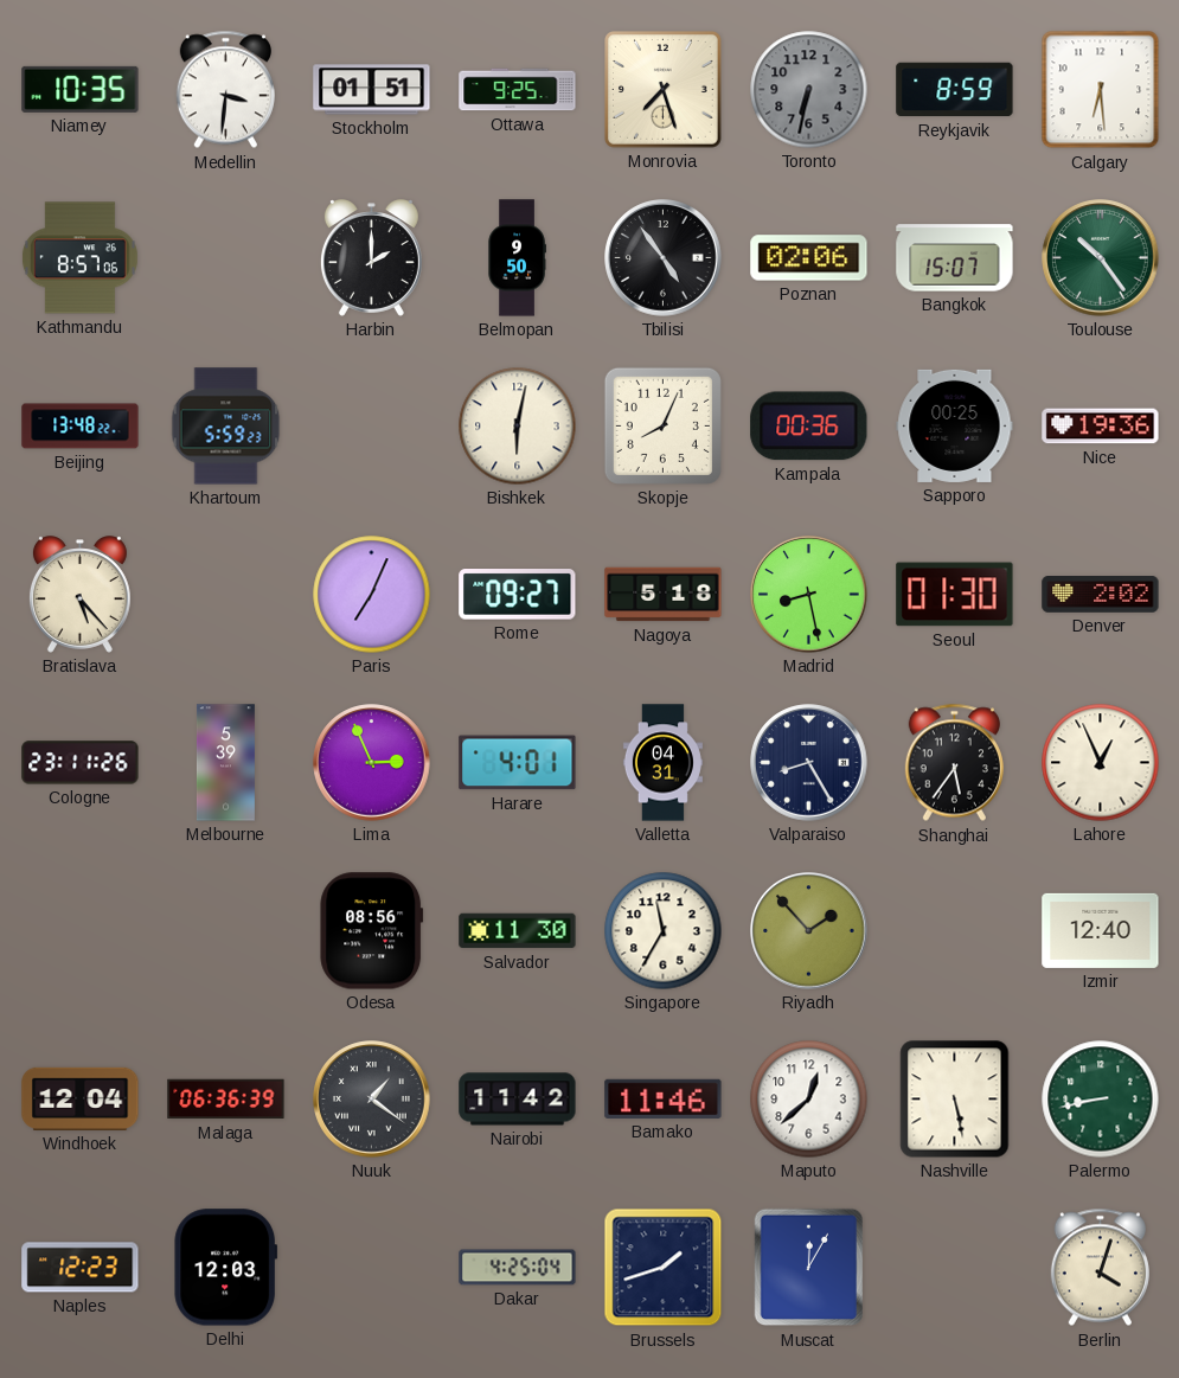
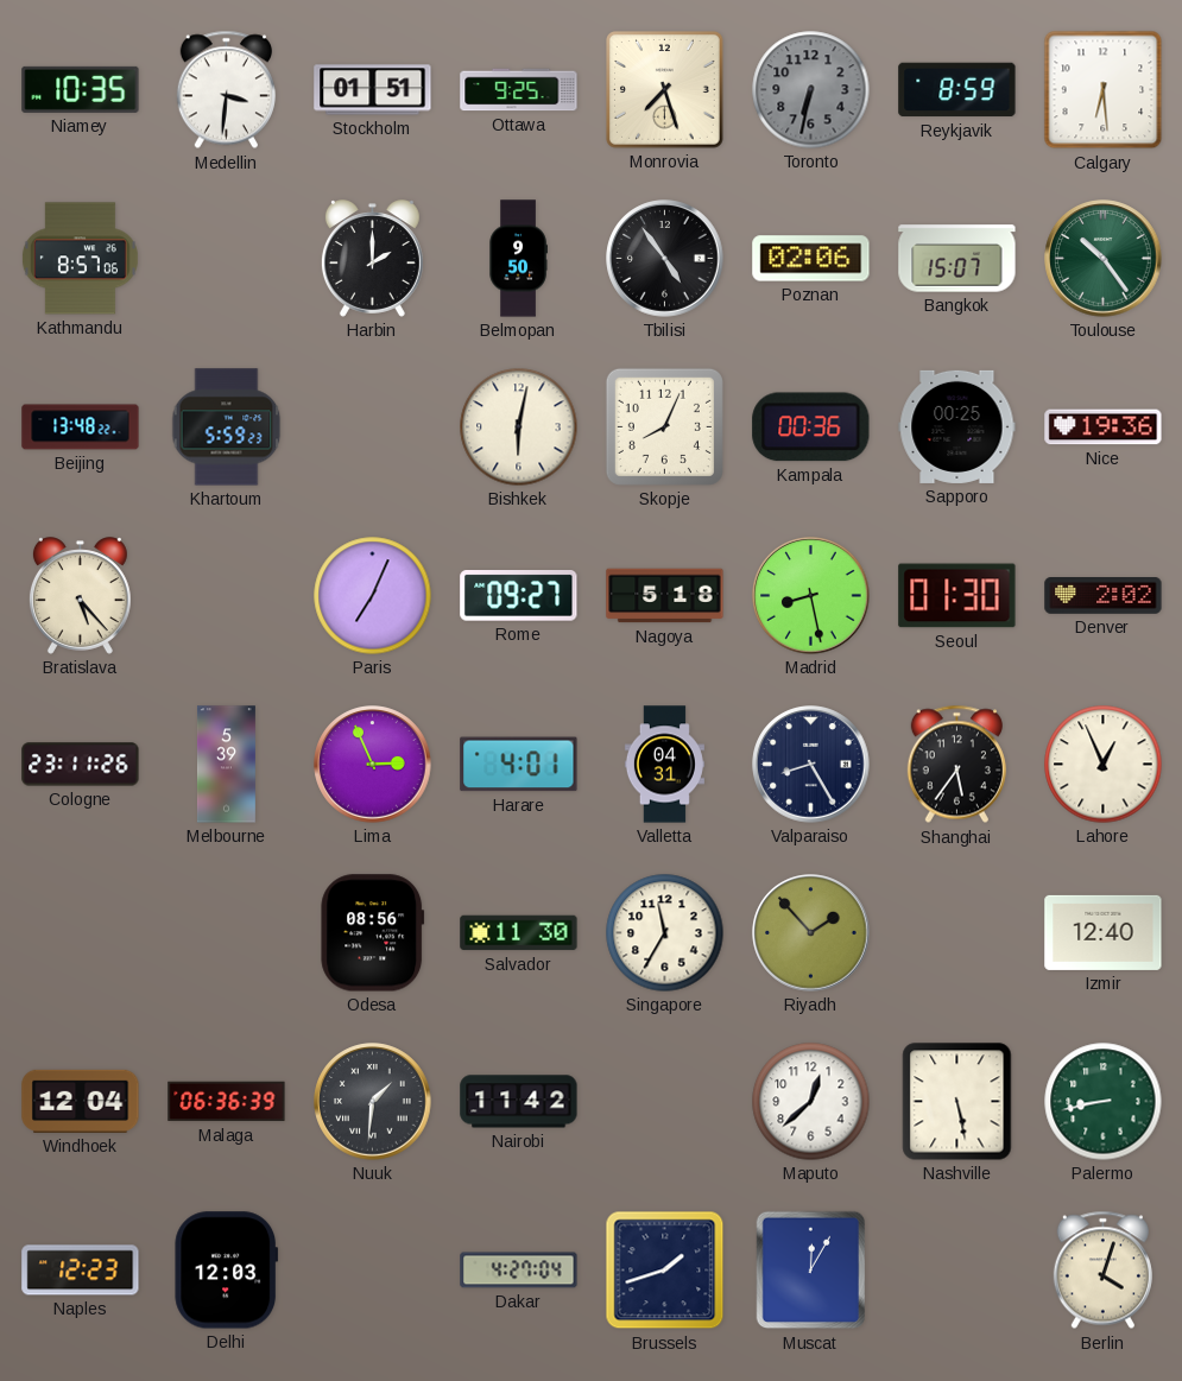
Nuuk: 1:21 -> 1:31 (373, 1102)
Bamako: 11:46 -> none (664, 1098)
Dakar: 4:25 -> 4:27 (519, 1271)
